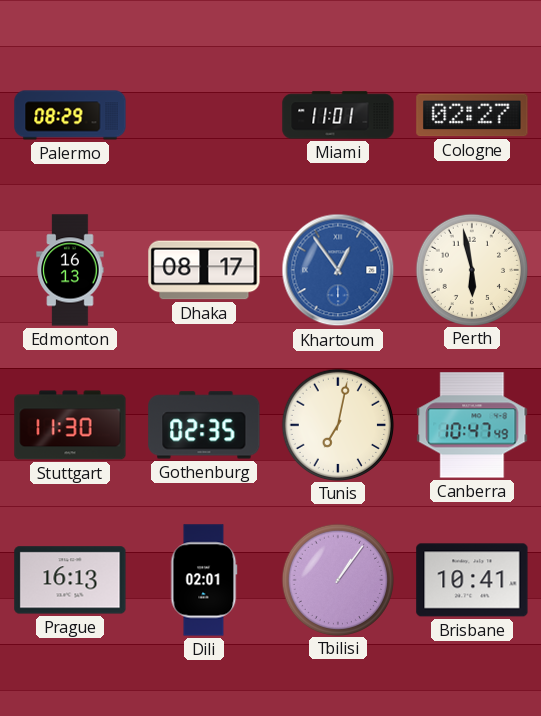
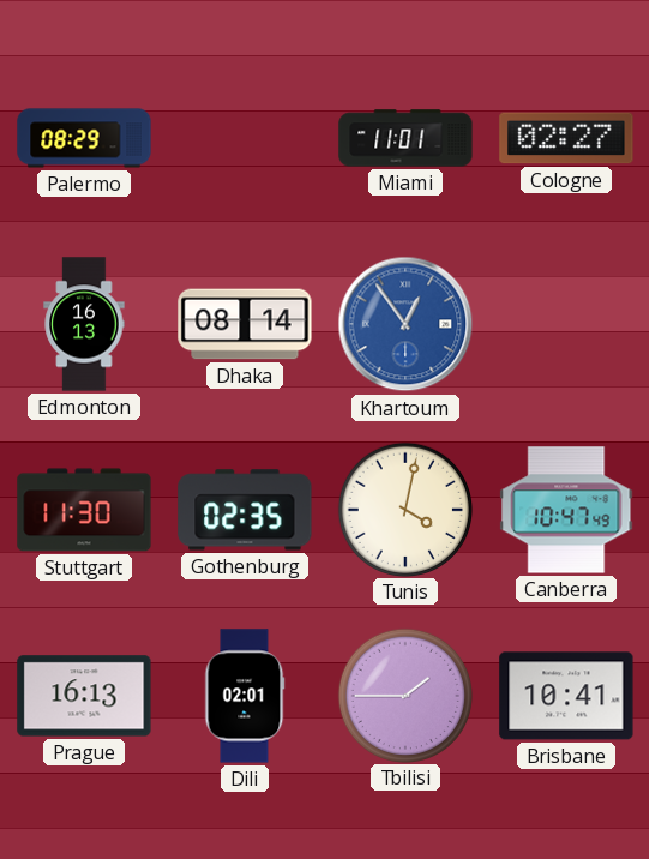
Dhaka: 08:17 -> 08:14 (245, 324)
Perth: 5:58 -> none (471, 269)
Tunis: 7:02 -> 4:02 (404, 509)
Tbilisi: 1:06 -> 1:45 (404, 695)
